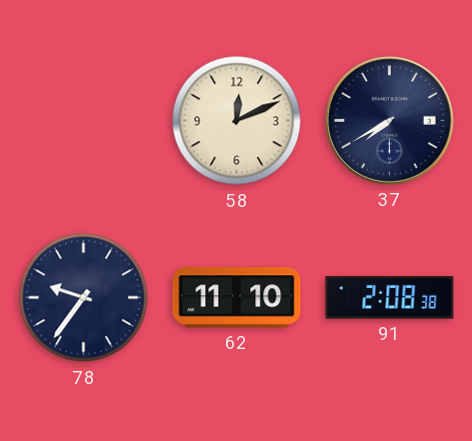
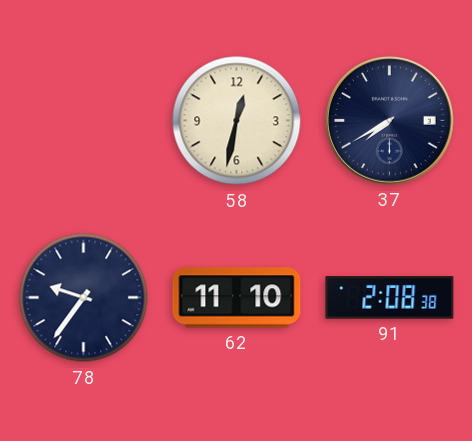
58: 12:11 -> 12:32 (237, 121)
